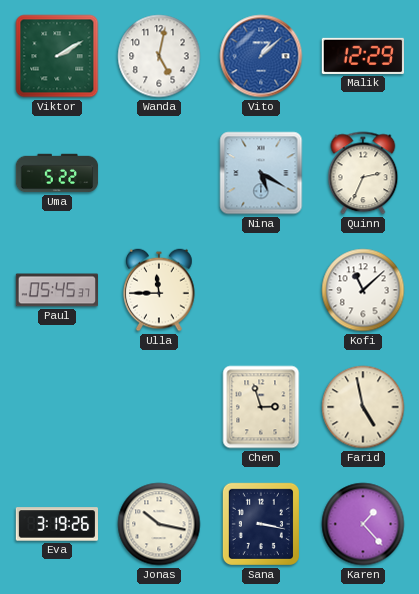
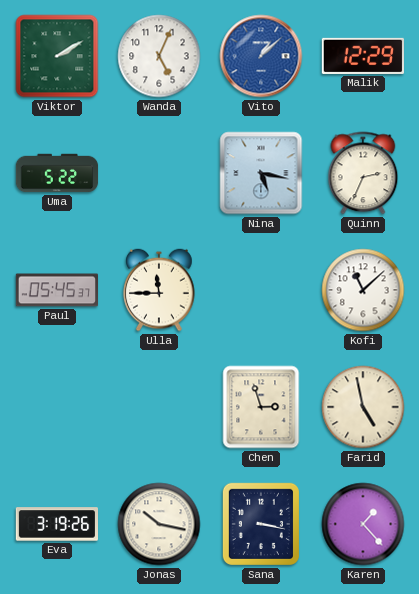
Wanda: 5:02 -> 5:04 (159, 56)
Nina: 5:20 -> 5:17 (261, 173)
